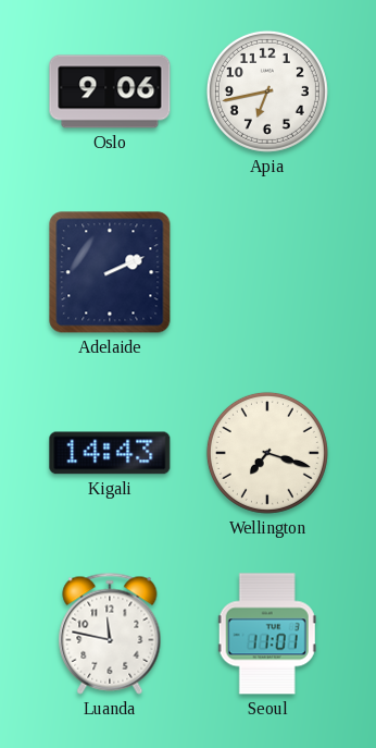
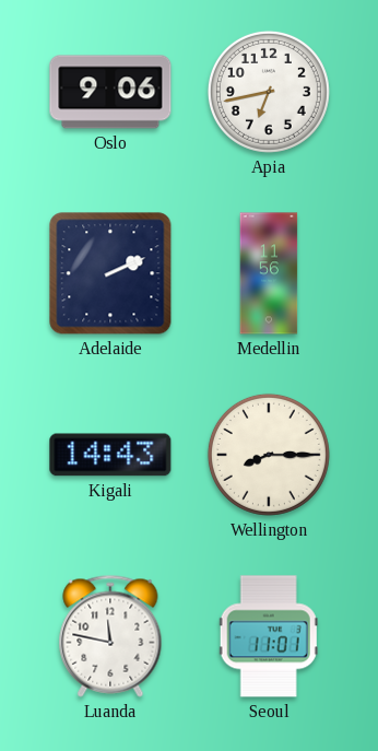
Medellin: none -> 11:56 (269, 273)
Wellington: 7:18 -> 8:15 (269, 455)
